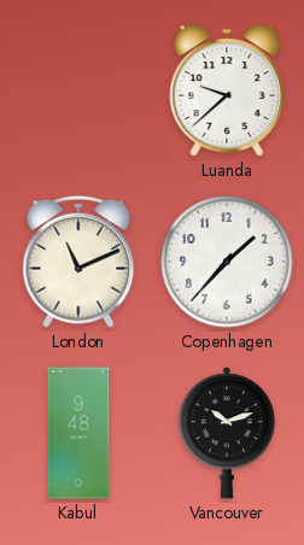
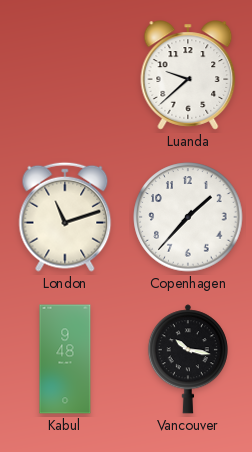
London: 11:11 -> 11:12 (65, 217)
Vancouver: 10:12 -> 10:17 (188, 359)
